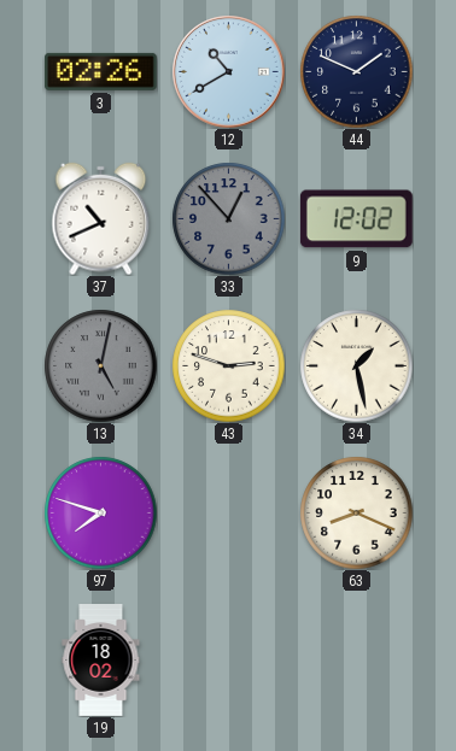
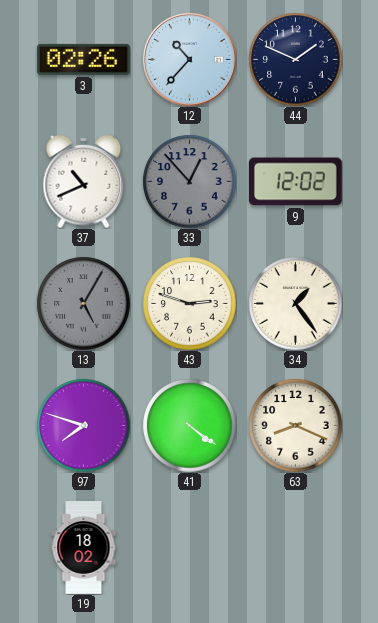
12: 10:40 -> 10:37 (189, 59)
13: 5:02 -> 5:05 (83, 303)
34: 1:28 -> 1:24 (295, 303)
41: none -> 4:21 (189, 425)
